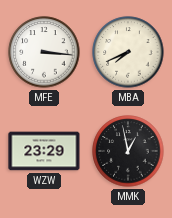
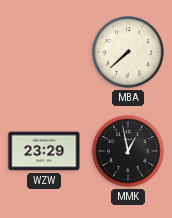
MFE: 3:16 -> none (44, 52)
MBA: 7:41 -> 7:38 (128, 52)
